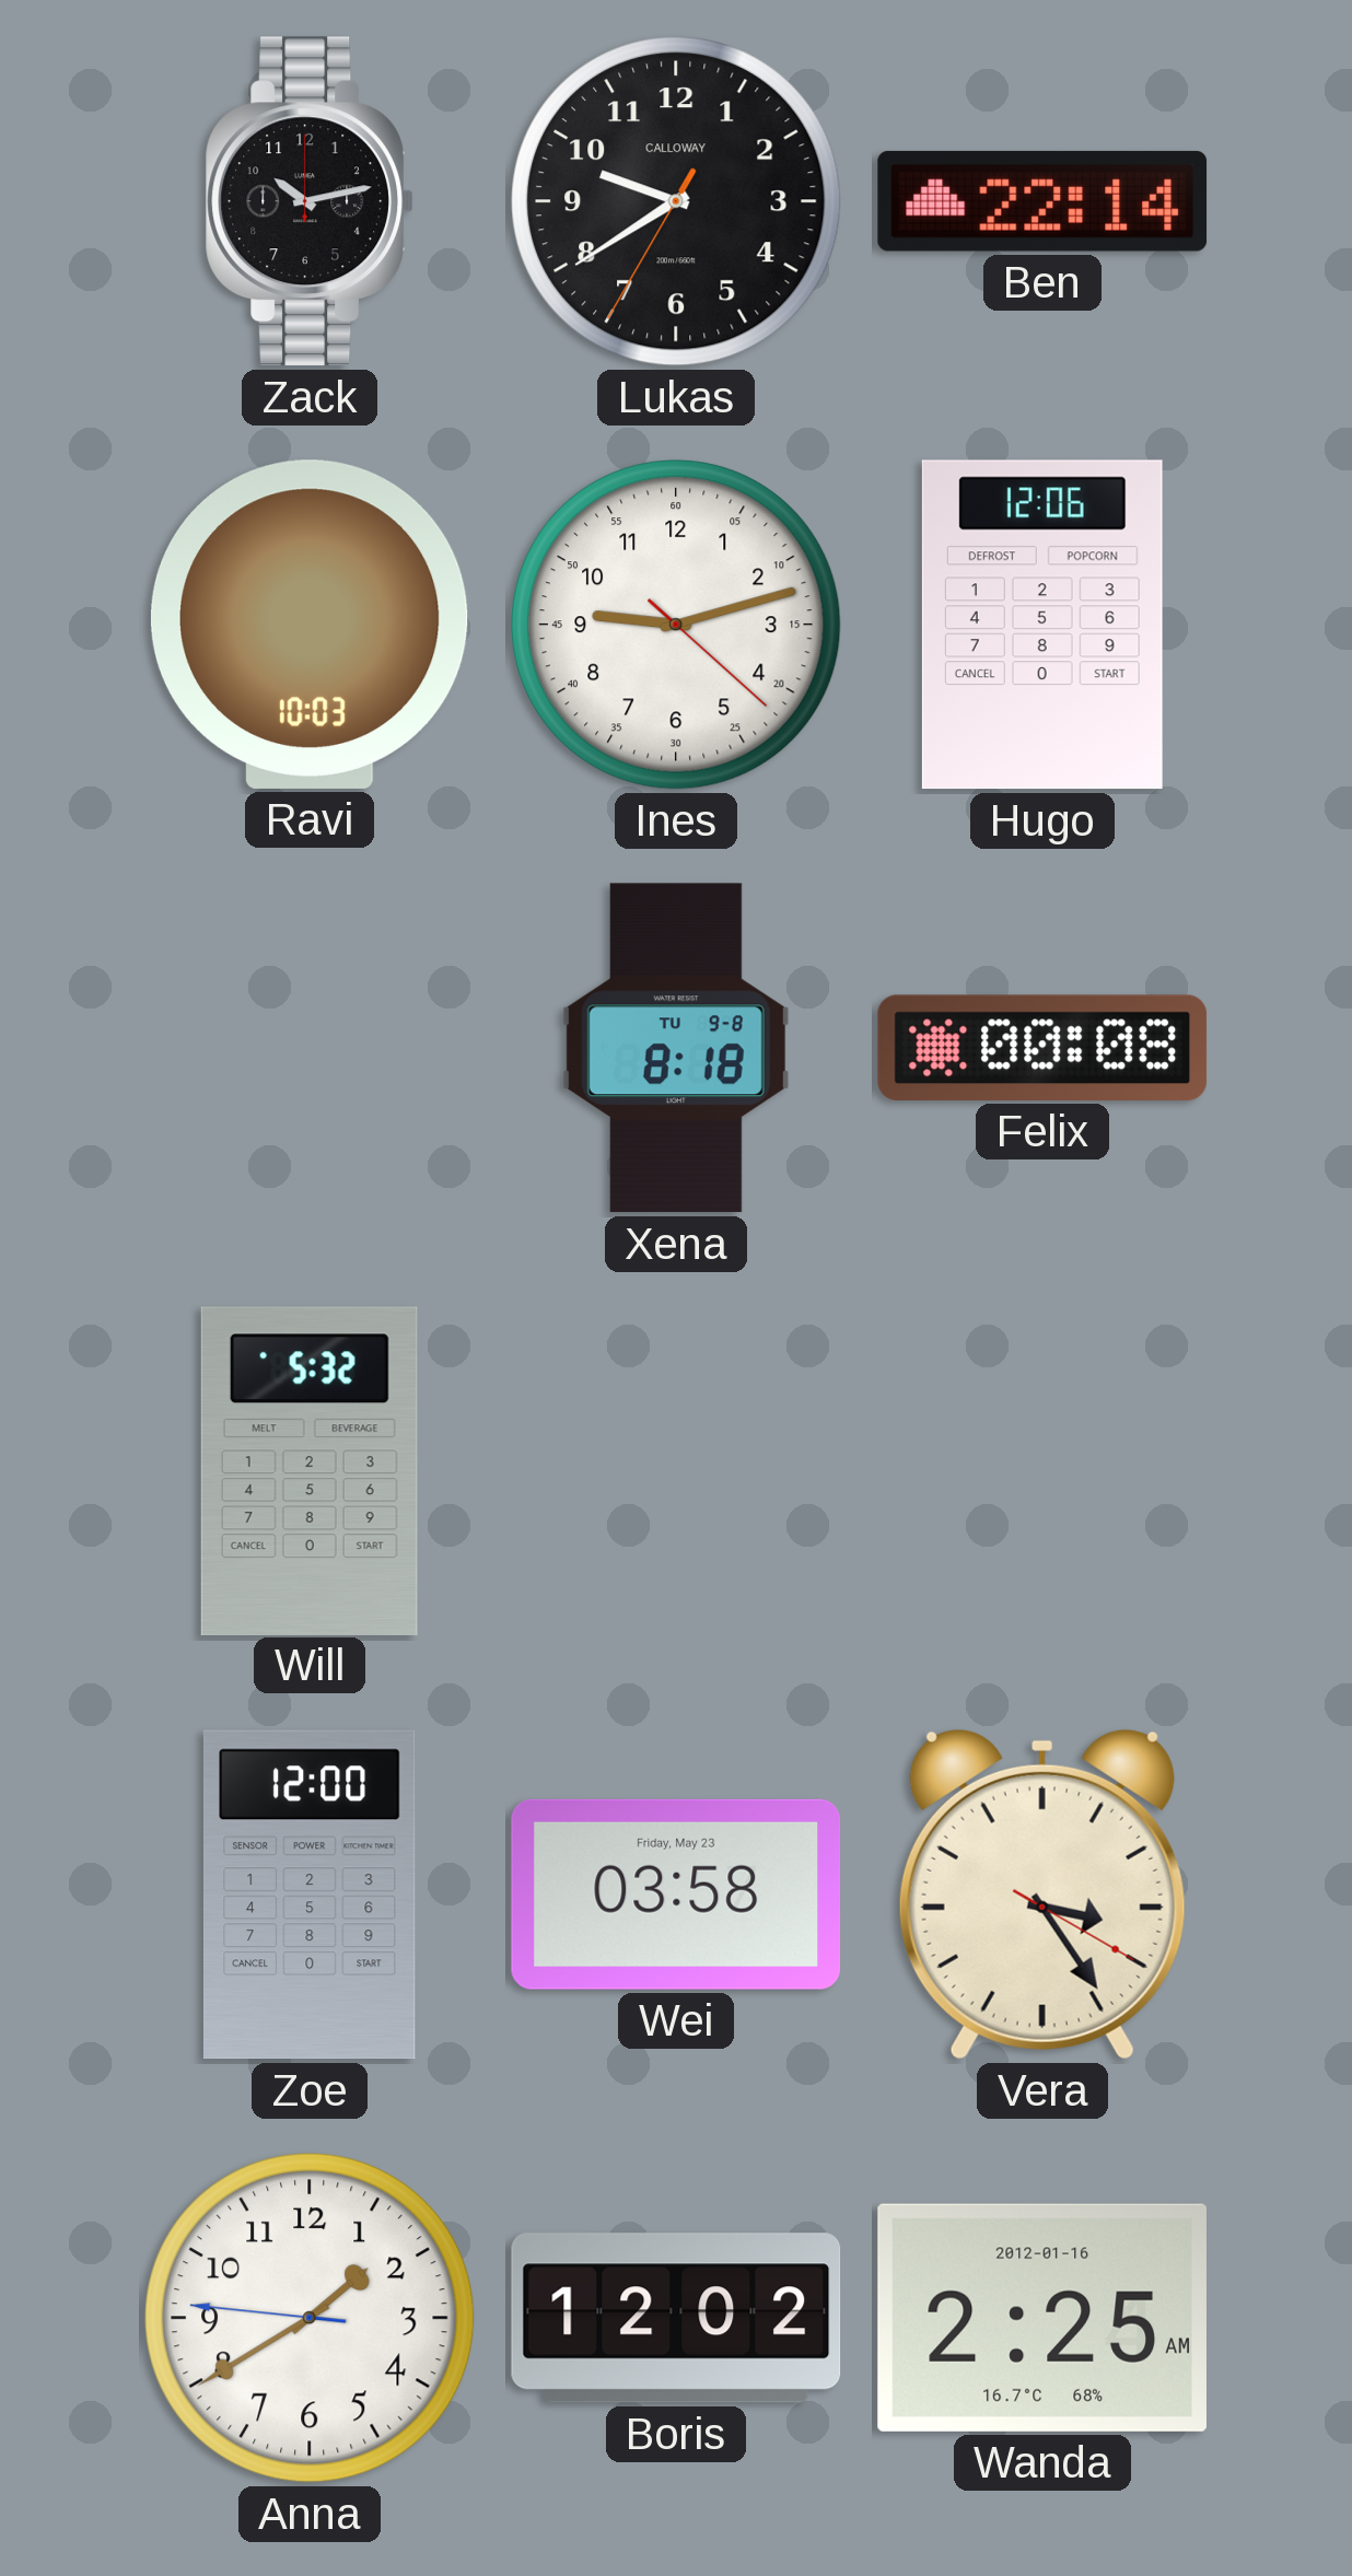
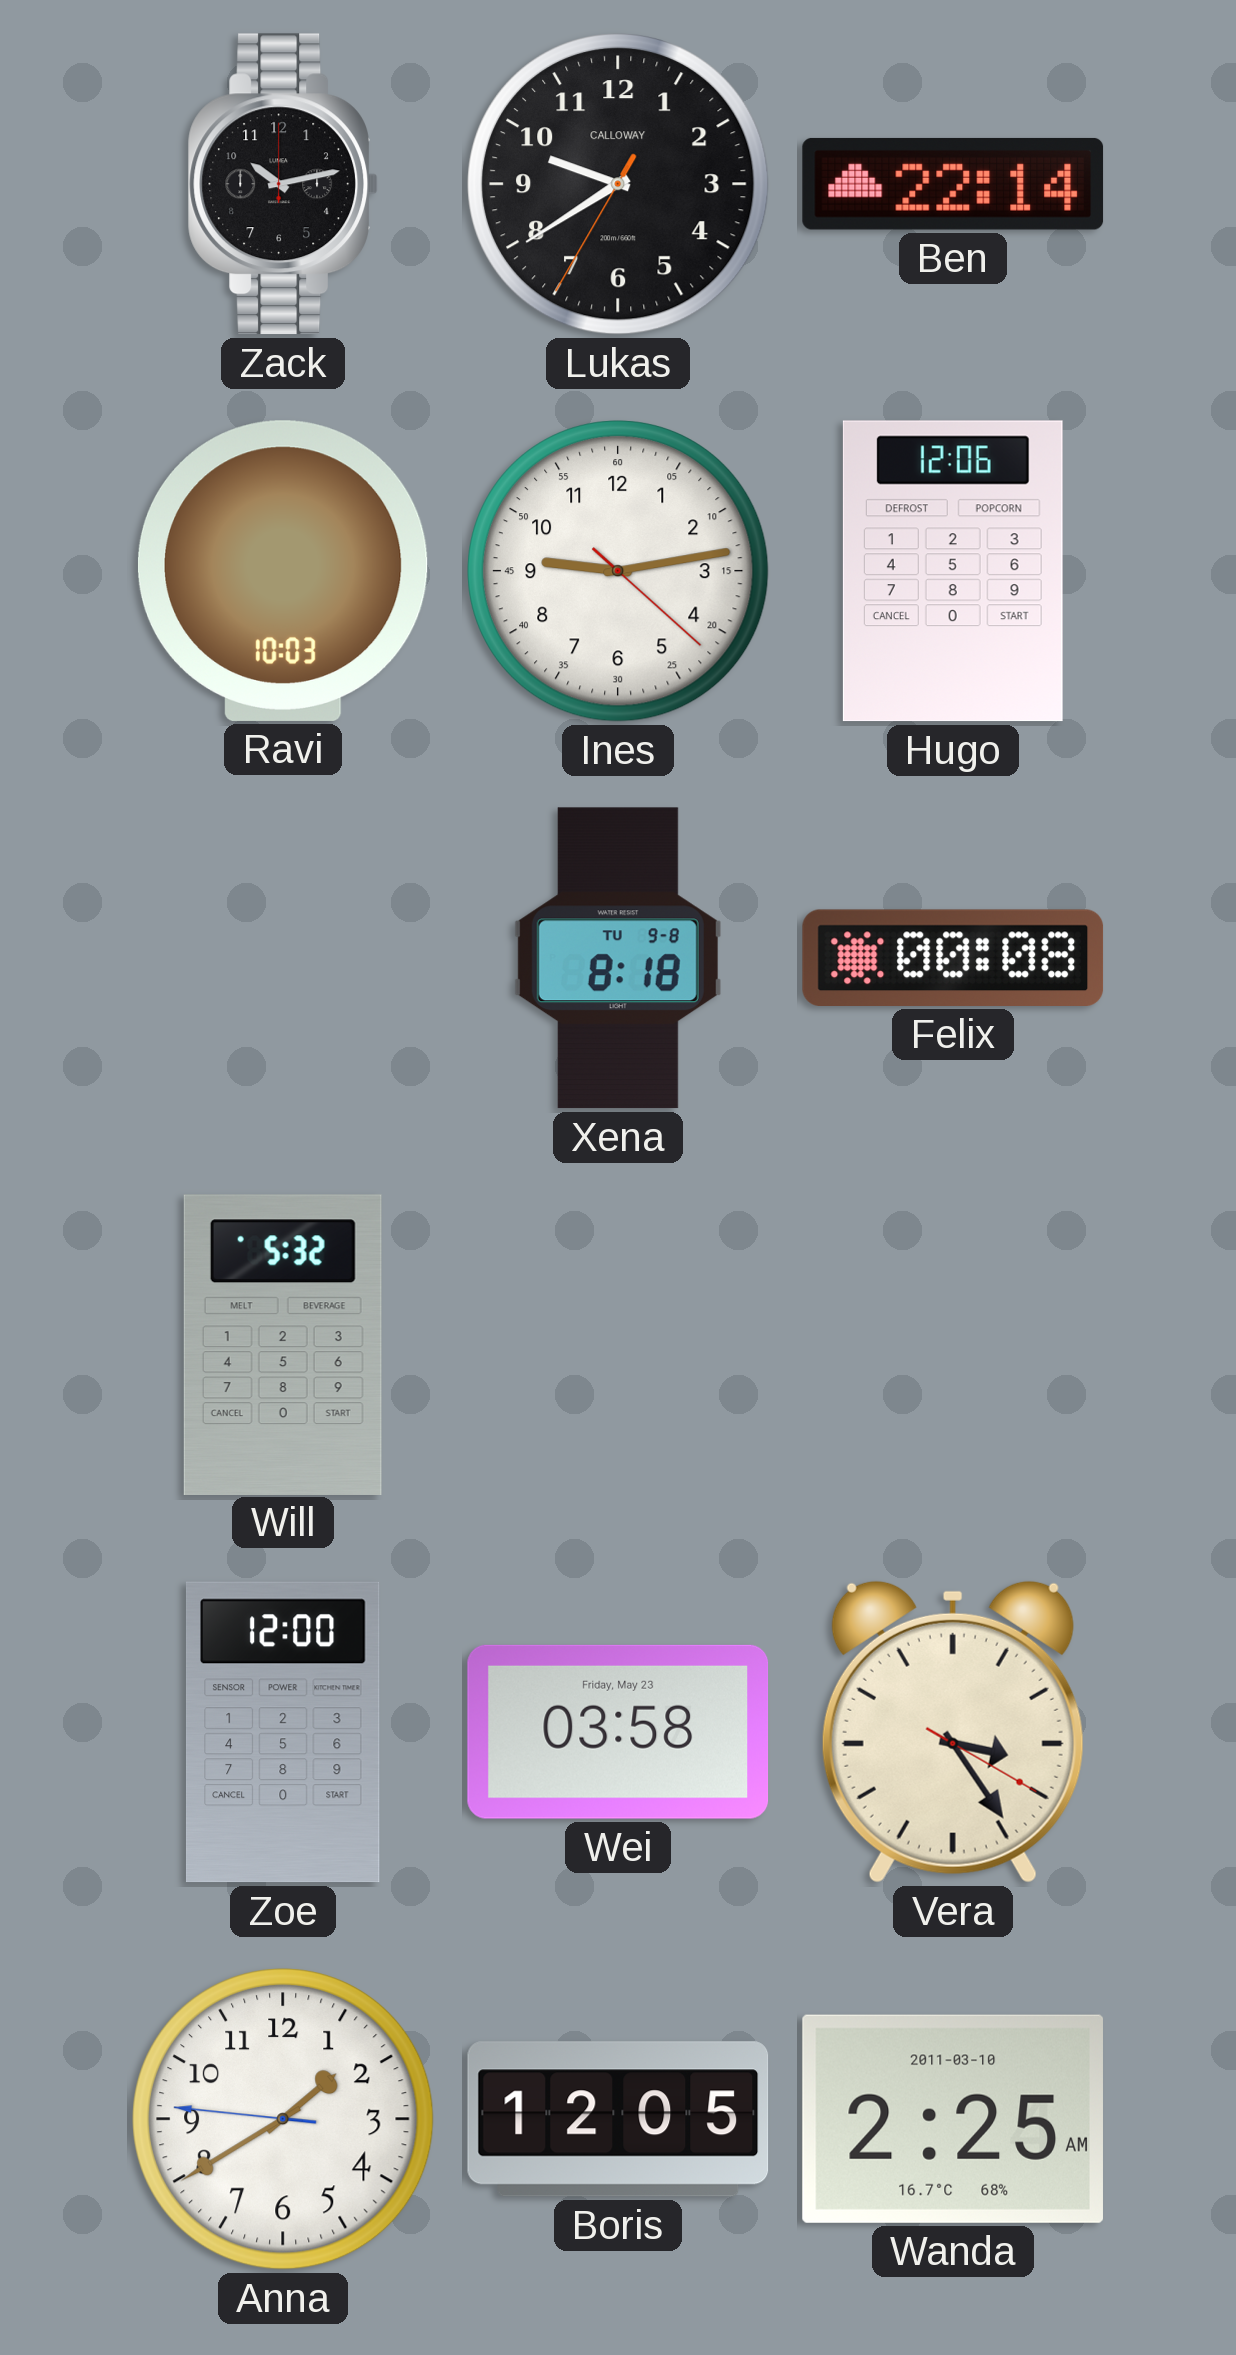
Ines: 9:12 -> 9:13 (619, 572)
Boris: 12:02 -> 12:05 (618, 2119)
Wanda date: 2012-01-16 -> 2011-03-10 (953, 2119)
